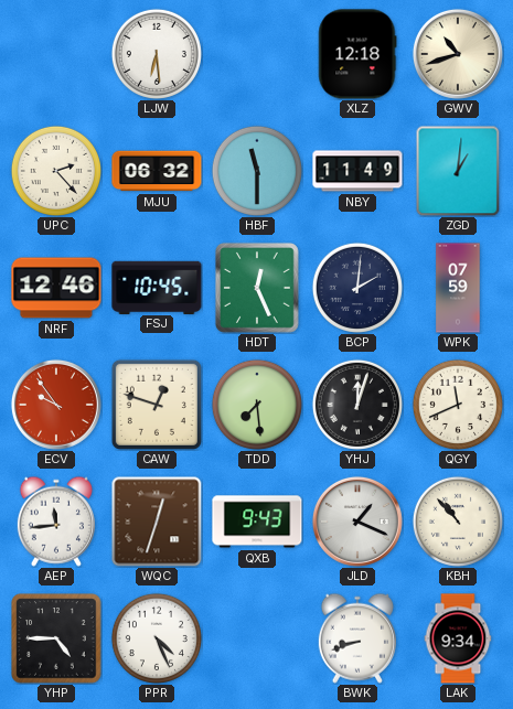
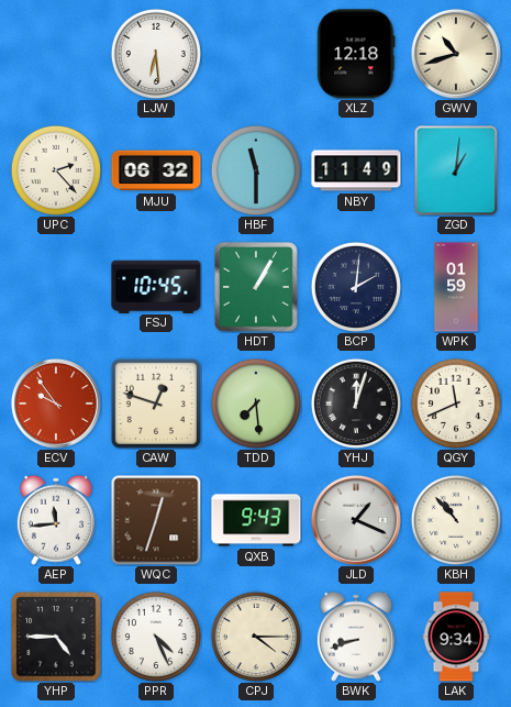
NRF: 12:46 -> none (56, 288)
HDT: 12:26 -> 1:05 (257, 288)
WPK: 07:59 -> 01:59 (456, 287)
CPJ: none -> 4:15 (256, 637)
